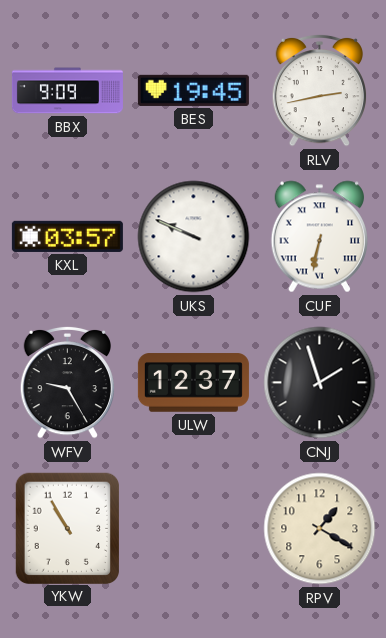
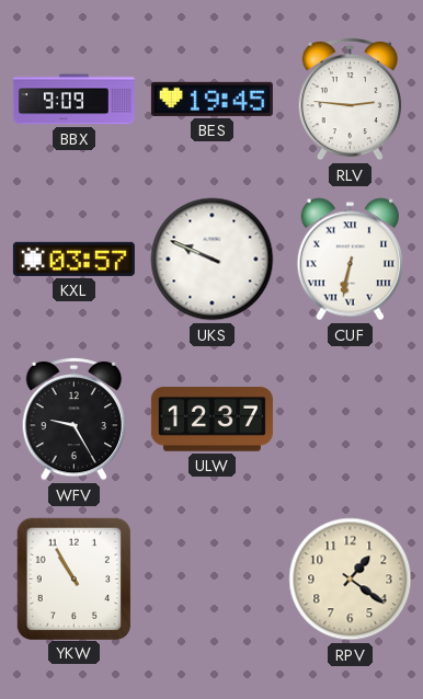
RLV: 2:43 -> 2:46 (350, 99)
CNJ: 1:57 -> none (320, 383)
RPV: 1:20 -> 1:21 (351, 580)
